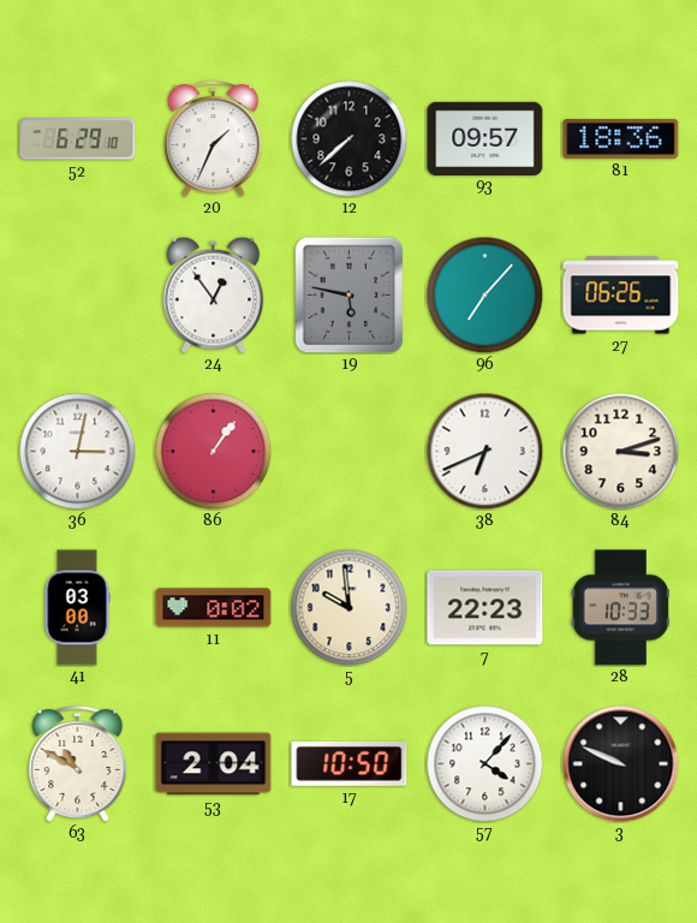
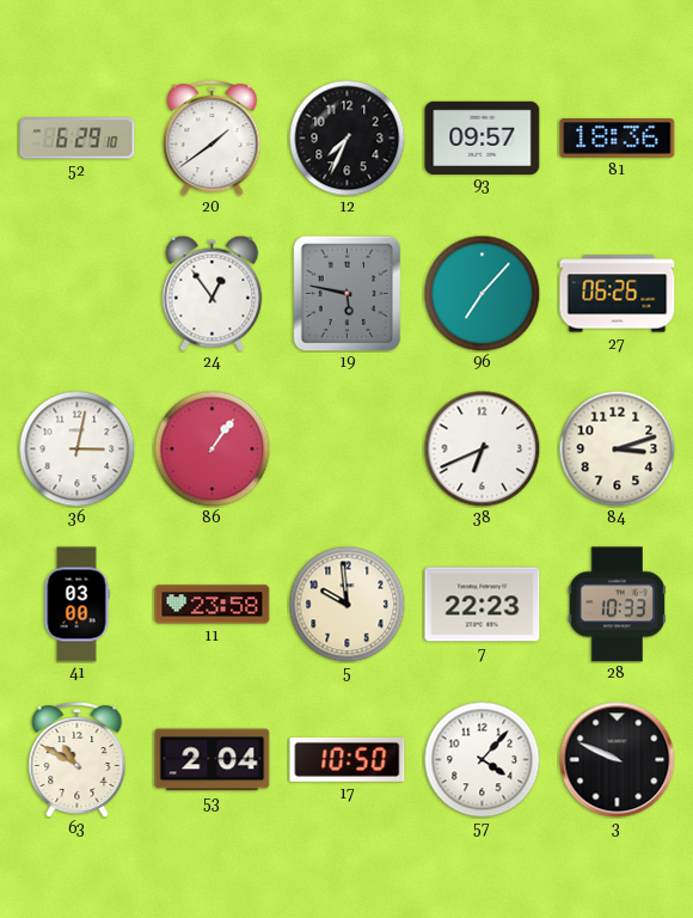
20: 1:34 -> 1:39 (213, 137)
12: 7:38 -> 7:34 (346, 137)
11: 0:02 -> 23:58 (213, 605)
